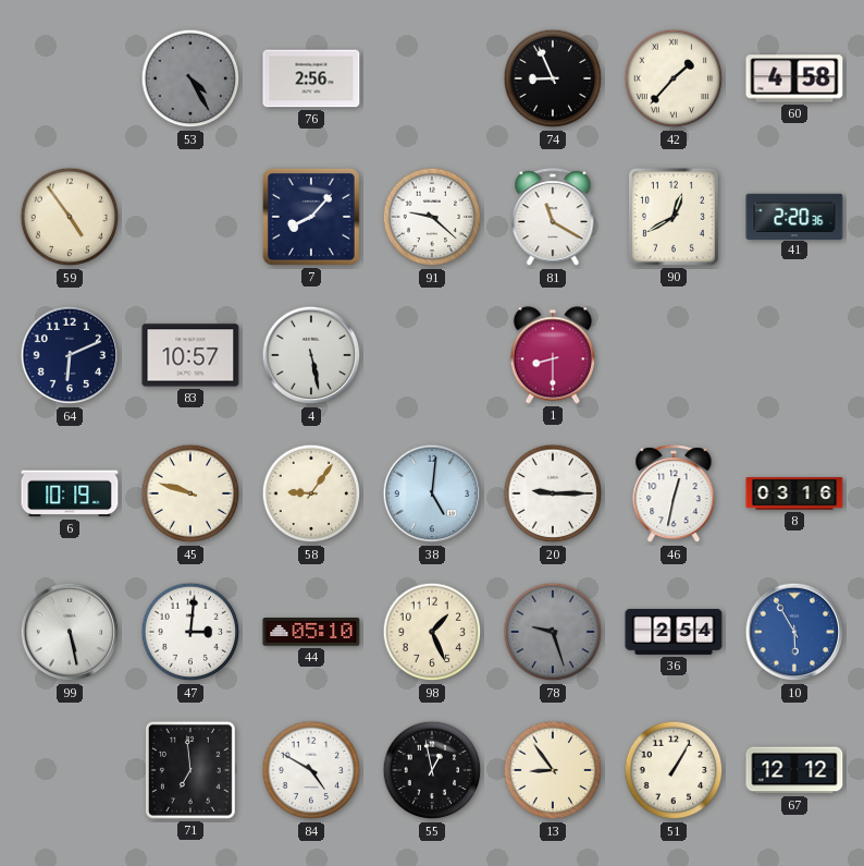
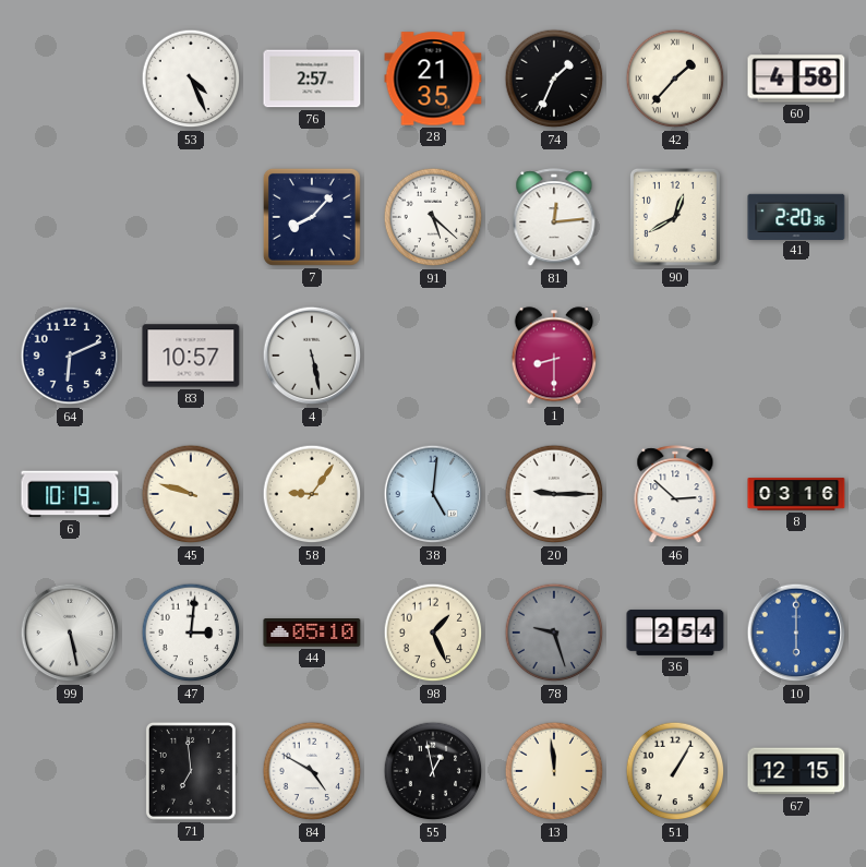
53: 4:25 -> 4:26 (191, 79)
53 dial: grey -> white (191, 79)
76: 2:56 -> 2:57 (312, 79)
28: none -> 21:35 (433, 79)
74: 8:56 -> 1:34 (554, 79)
59: 4:54 -> none (70, 217)
91: 9:22 -> 5:22 (433, 217)
81: 11:20 -> 12:14 (554, 218)
46: 12:32 -> 2:52 (675, 495)
10: 5:55 -> 6:00 (796, 633)
13: 8:54 -> 11:59 (554, 771)
67: 12:12 -> 12:15 (796, 771)
